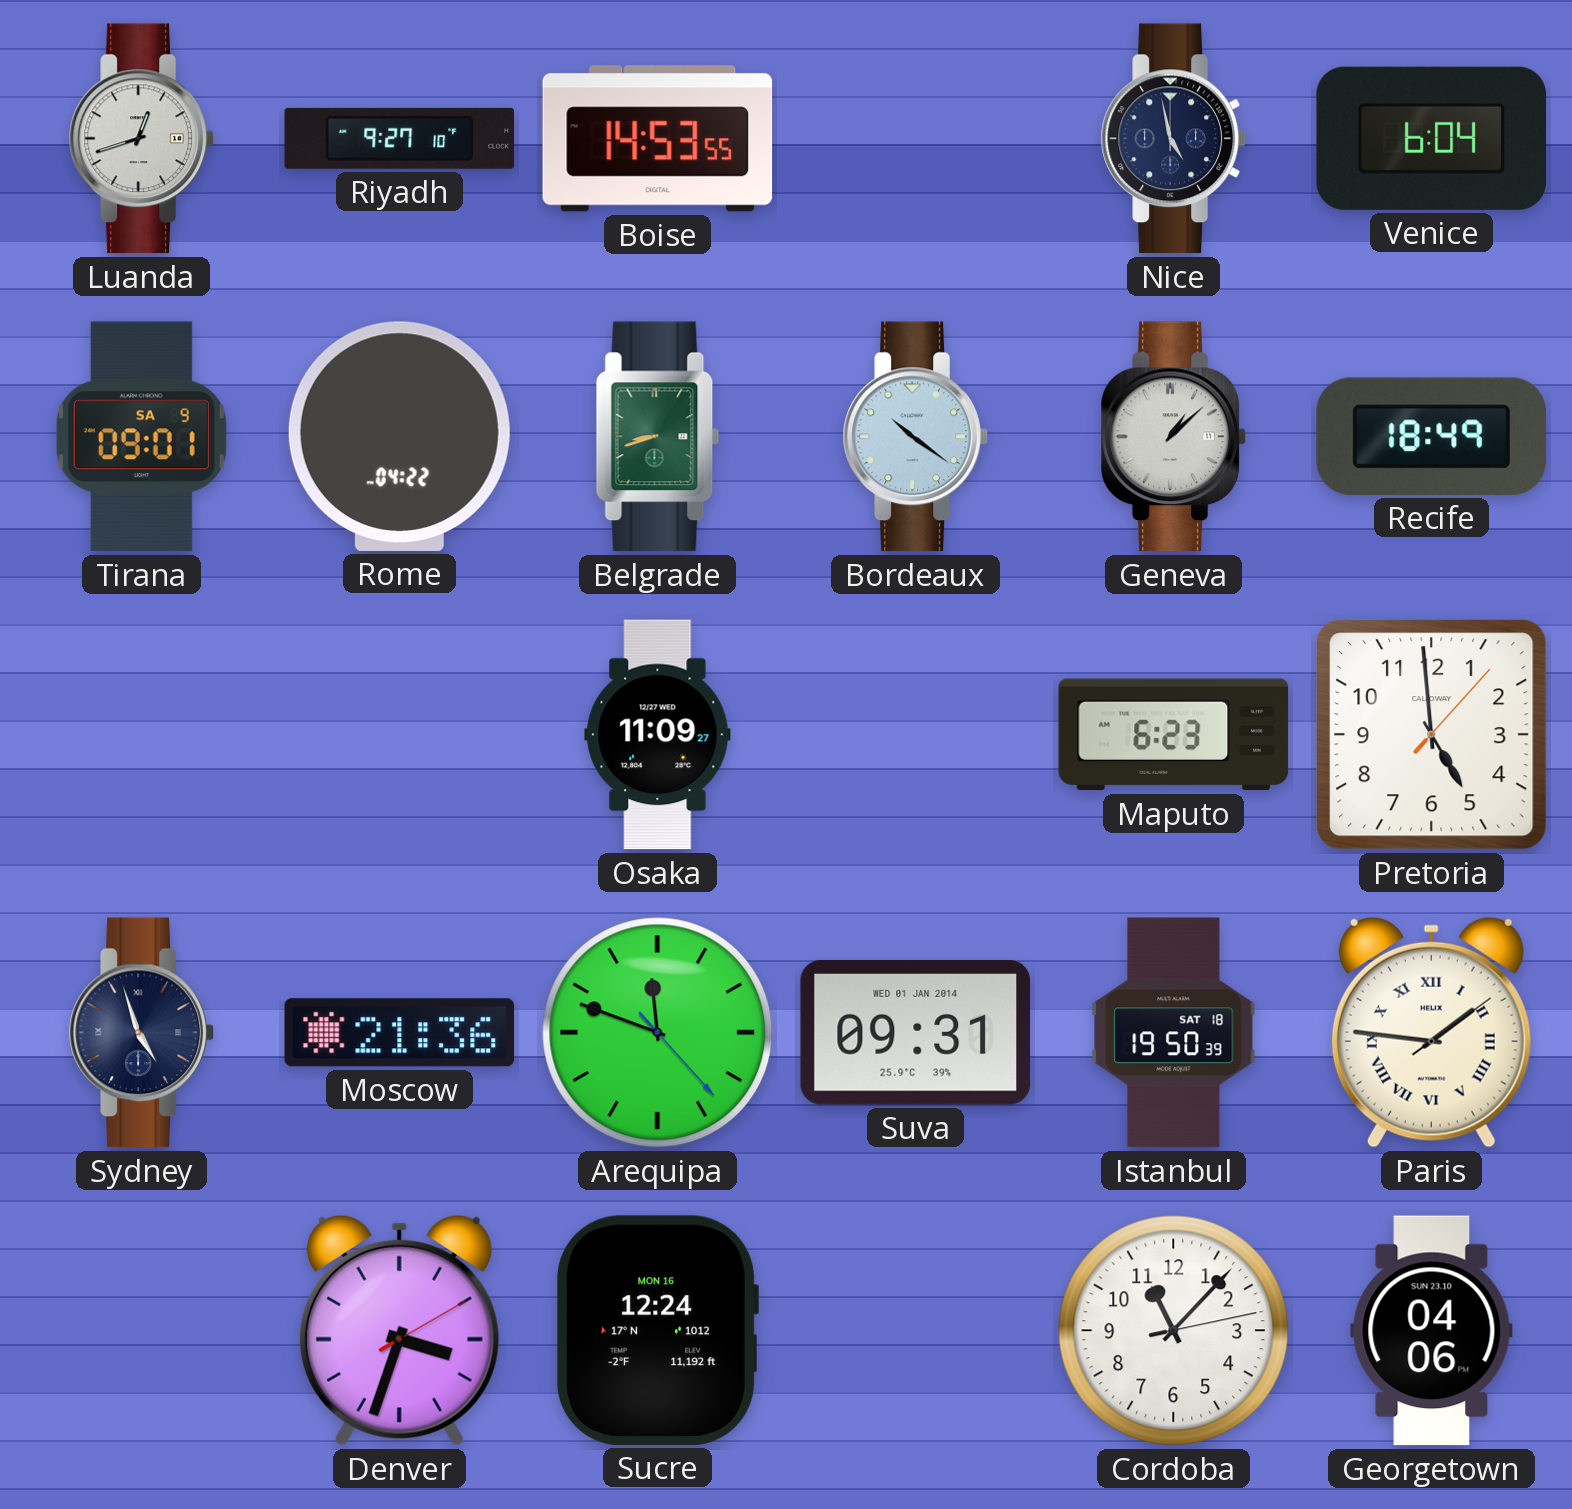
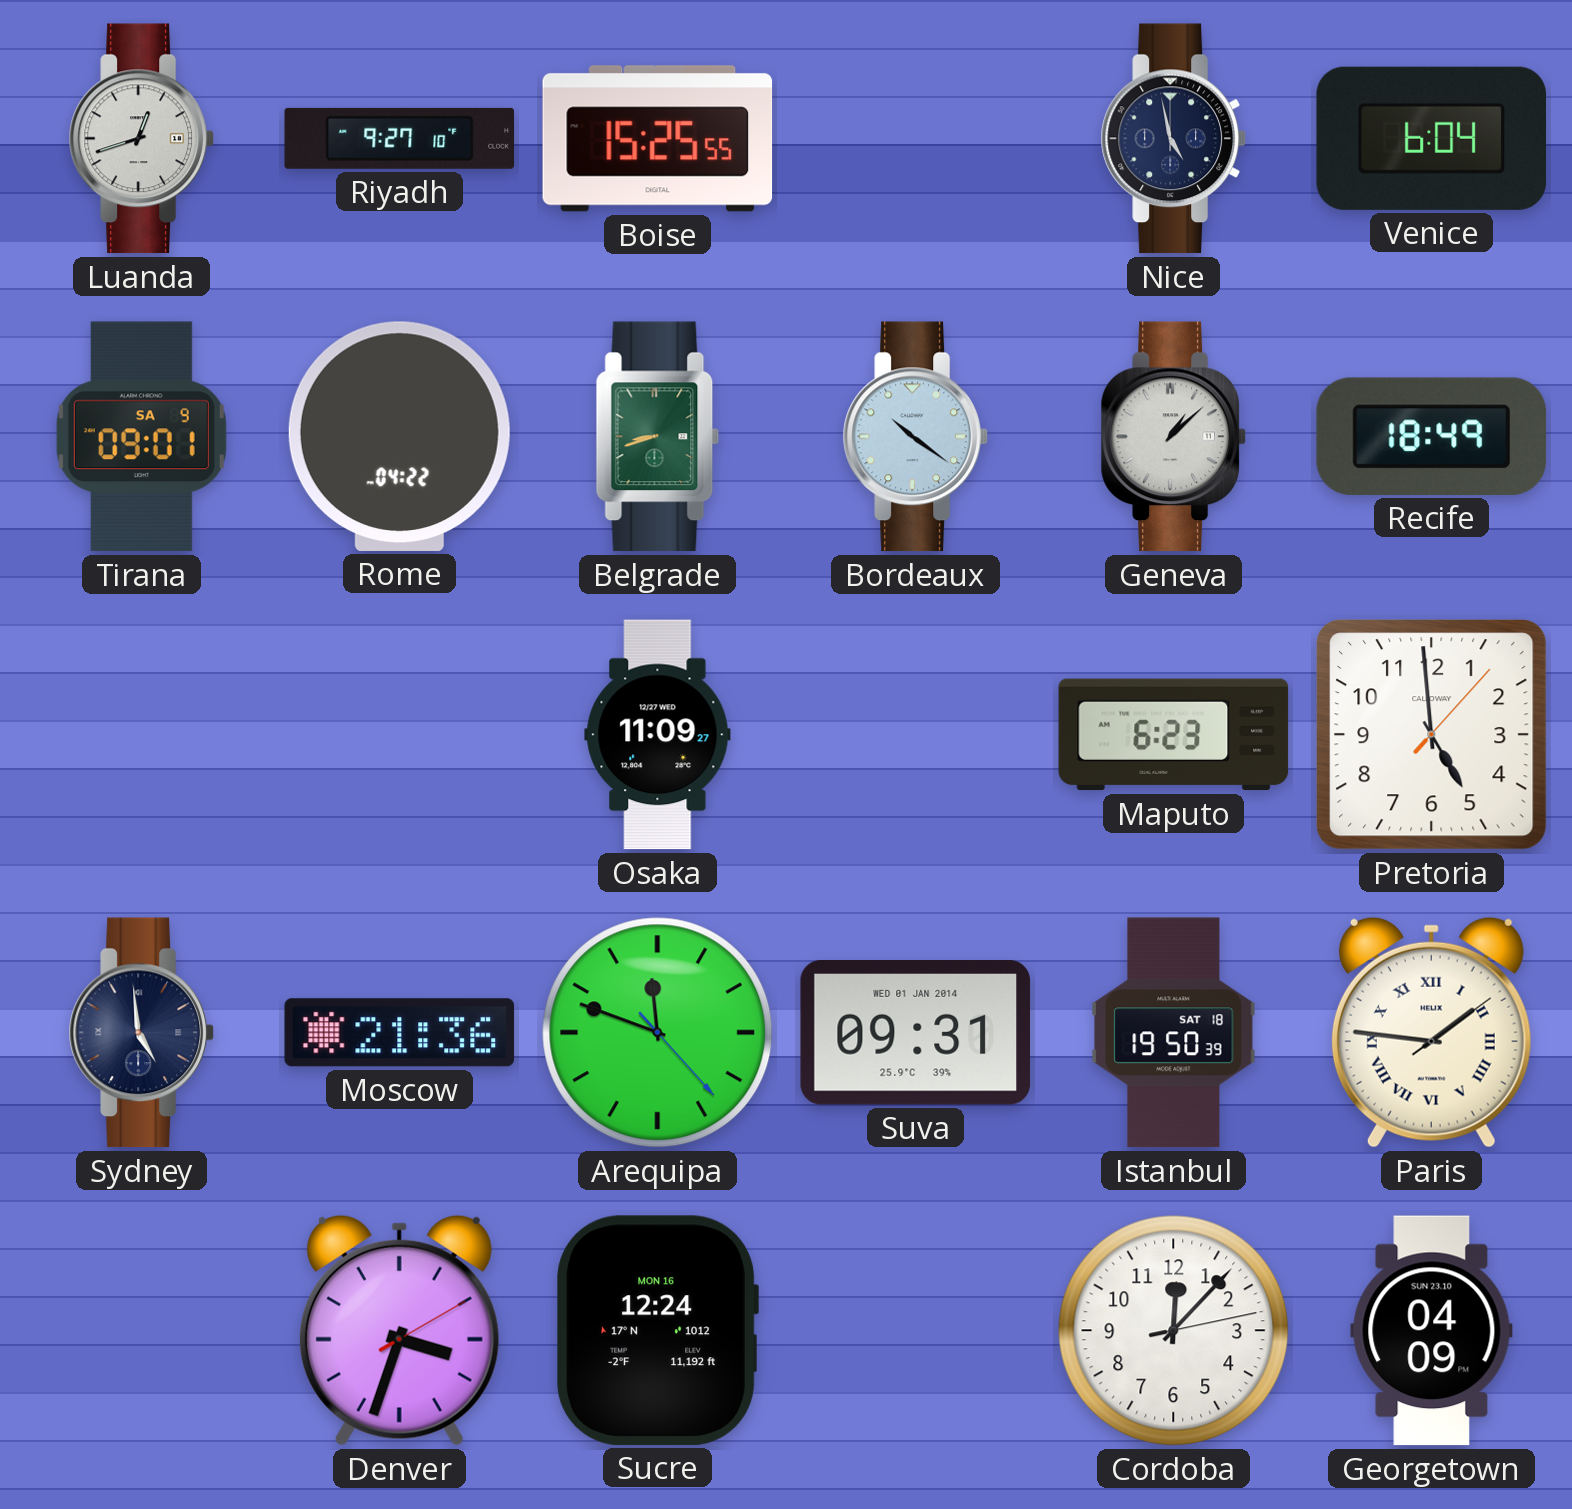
Boise: 14:53 -> 15:25 (658, 139)
Sydney: 4:57 -> 4:59 (141, 1033)
Cordoba: 11:07 -> 12:07 (1174, 1331)
Georgetown: 04:06 -> 04:09 (1432, 1331)
